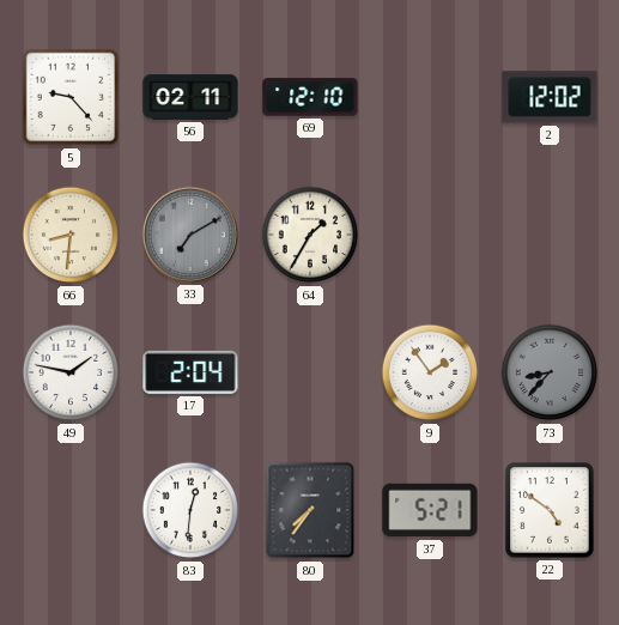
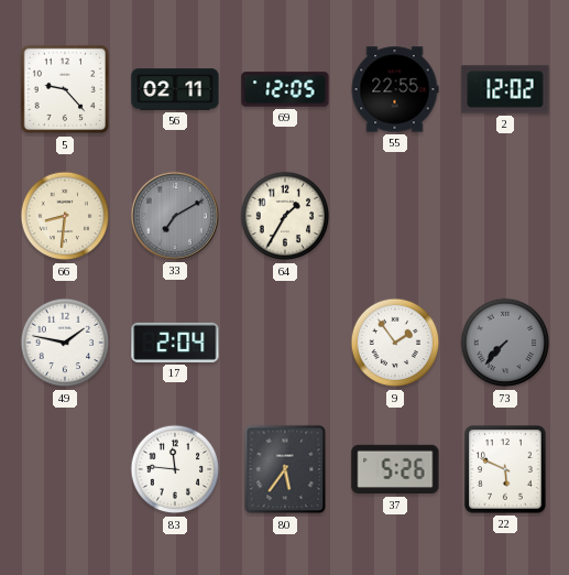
69: 12:10 -> 12:05 (285, 89)
55: none -> 22:55 (395, 89)
73: 8:37 -> 7:37 (505, 343)
83: 12:31 -> 11:46 (175, 469)
80: 7:36 -> 5:36 (285, 469)
37: 5:21 -> 5:26 (395, 469)
22: 4:51 -> 5:49 (505, 469)
